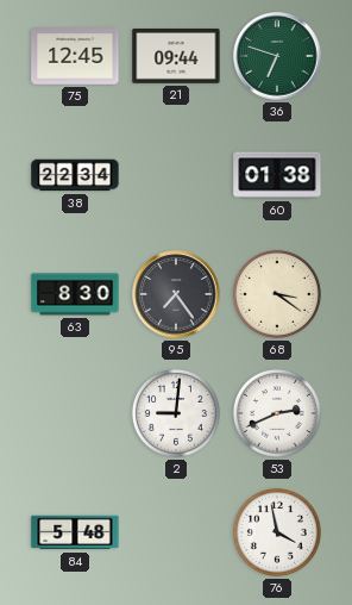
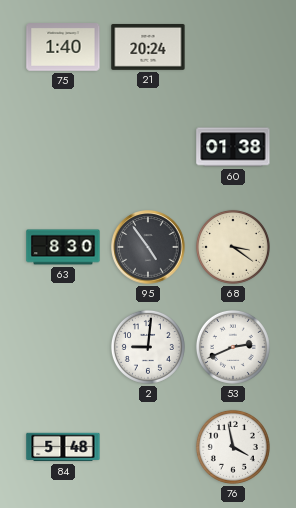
75: 12:45 -> 1:40 (63, 47)
21: 09:44 -> 20:24 (148, 47)
36: 6:48 -> none (277, 56)
38: 22:34 -> none (75, 175)
95: 7:24 -> 4:54 (148, 247)
